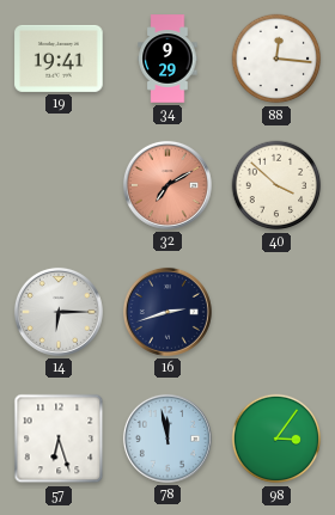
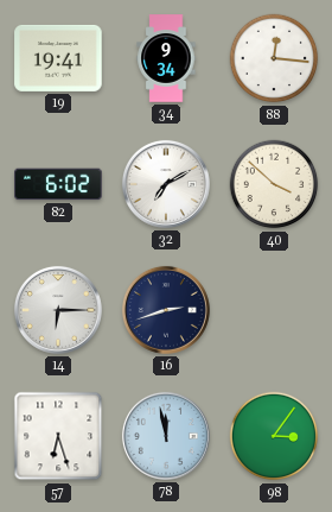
34: 9:29 -> 9:34 (166, 58)
82: none -> 6:02 (58, 184)
32 dial: salmon -> white (166, 184)
